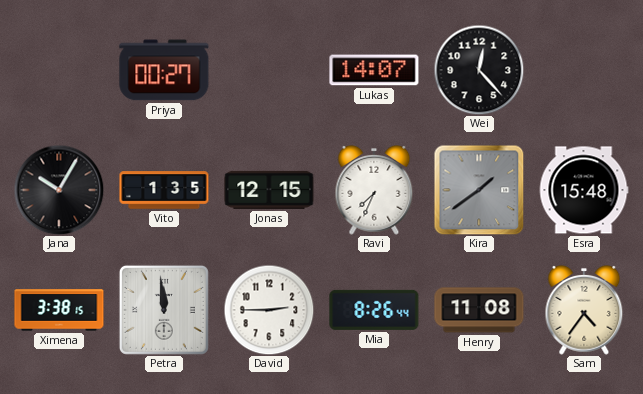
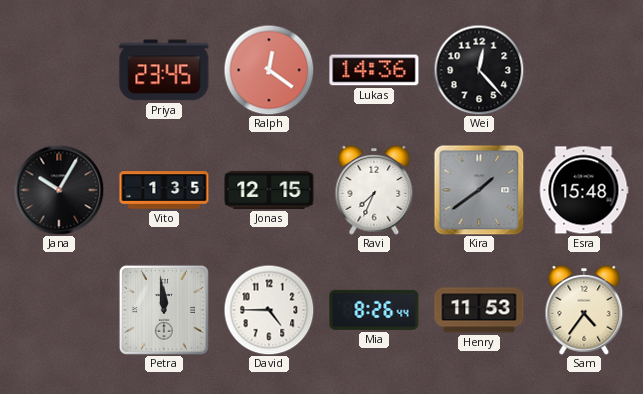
Priya: 00:27 -> 23:45 (164, 70)
Ralph: none -> 12:21 (269, 70)
Lukas: 14:07 -> 14:36 (374, 70)
Ximena: 3:38 -> none (59, 310)
David: 2:45 -> 4:45 (269, 310)
Henry: 11:08 -> 11:53 (479, 310)
